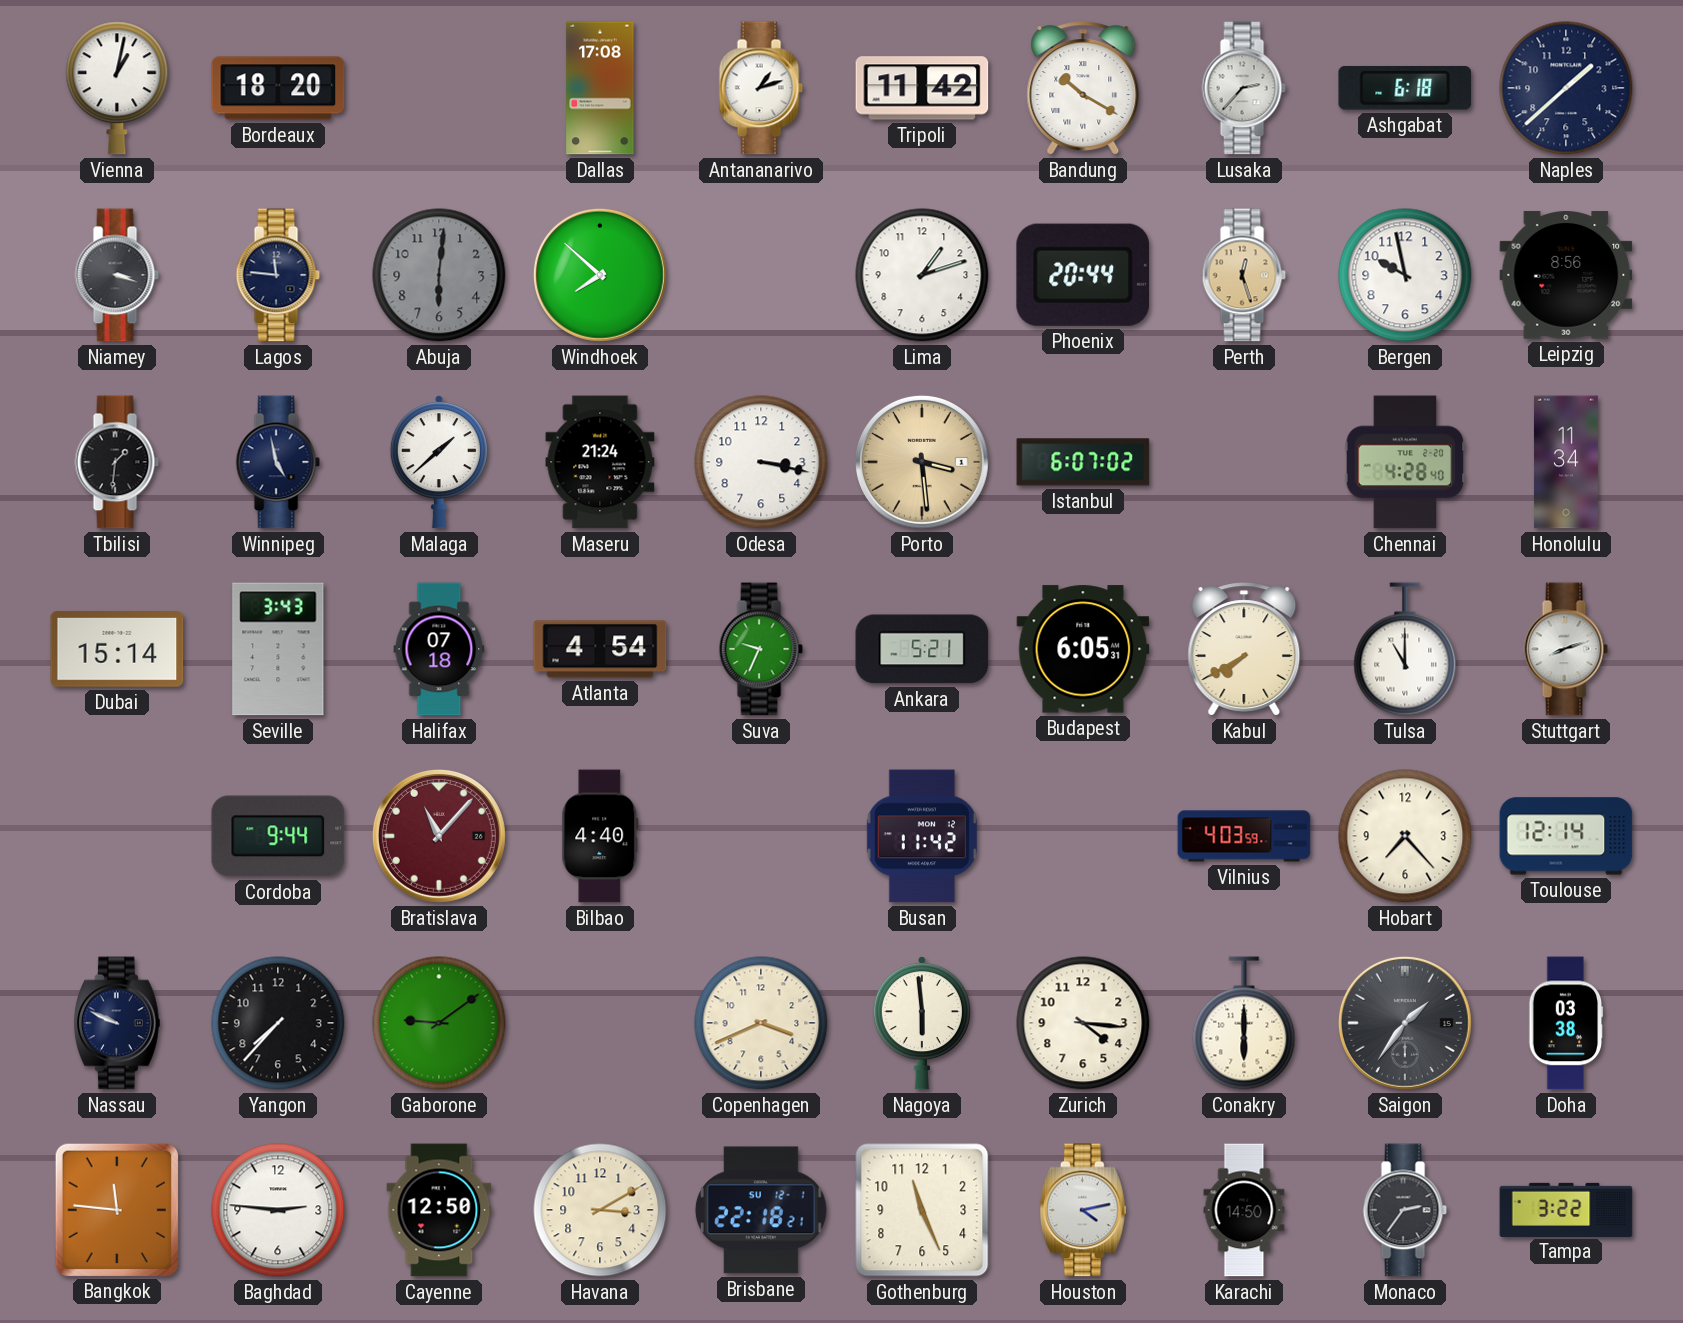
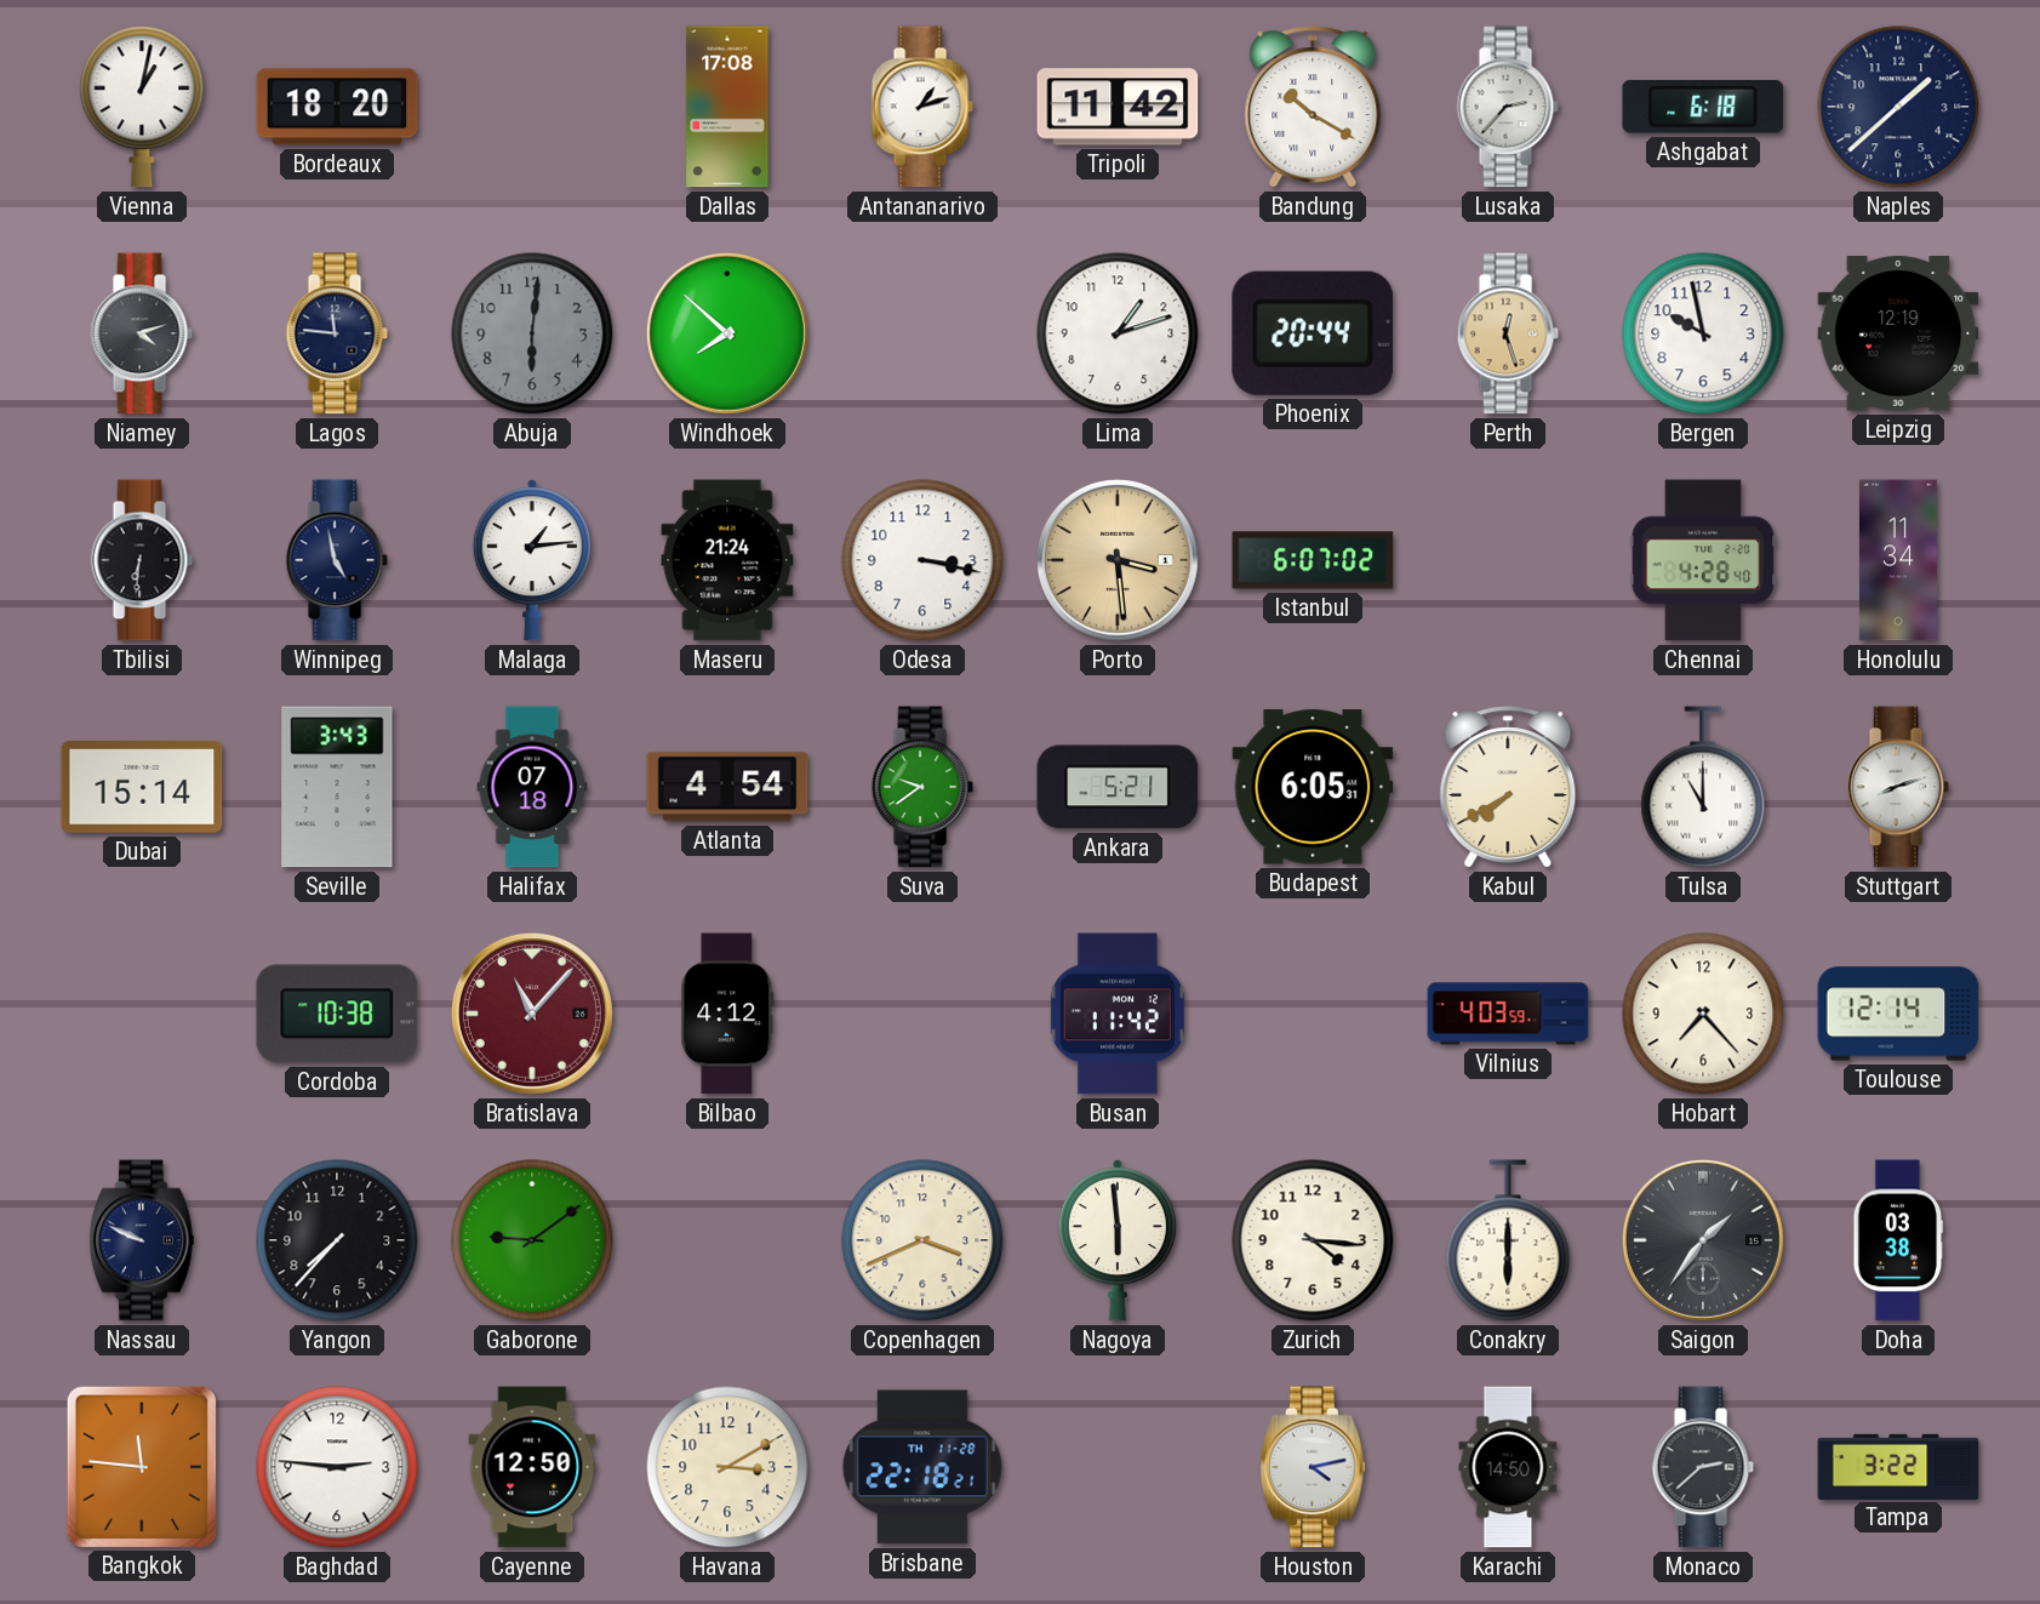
Niamey: 3:18 -> 4:12 (142, 333)
Leipzig: 8:56 -> 12:19 (1898, 333)
Tbilisi: 1:31 -> 6:31 (142, 560)
Malaga: 1:38 -> 1:14 (532, 561)
Suva: 9:34 -> 9:39 (922, 787)
Cordoba: 9:44 -> 10:38 (337, 1014)
Bilbao: 4:40 -> 4:12 (727, 1014)
Brisbane date: SU 12-1 -> TH 11-28 (922, 1467)
Gothenburg: 11:26 -> none (922, 1210)
Monaco: 2:36 -> 2:38 (1703, 1467)
